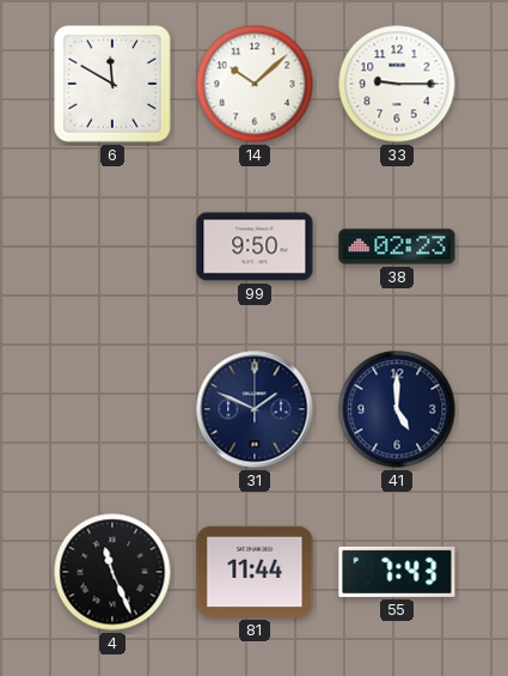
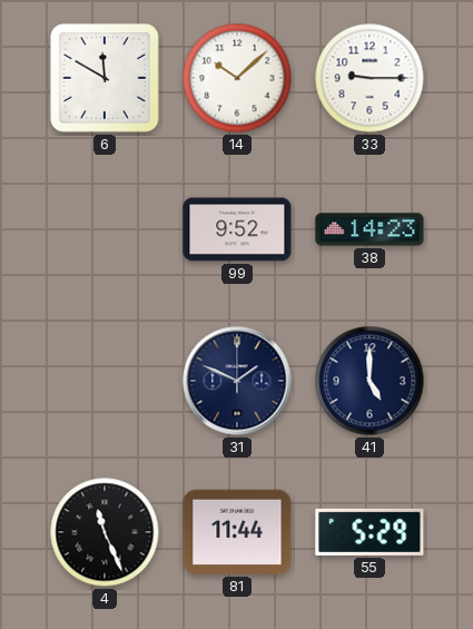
99: 9:50 -> 9:52 (237, 229)
38: 02:23 -> 14:23 (369, 229)
55: 7:43 -> 5:29 (369, 532)
